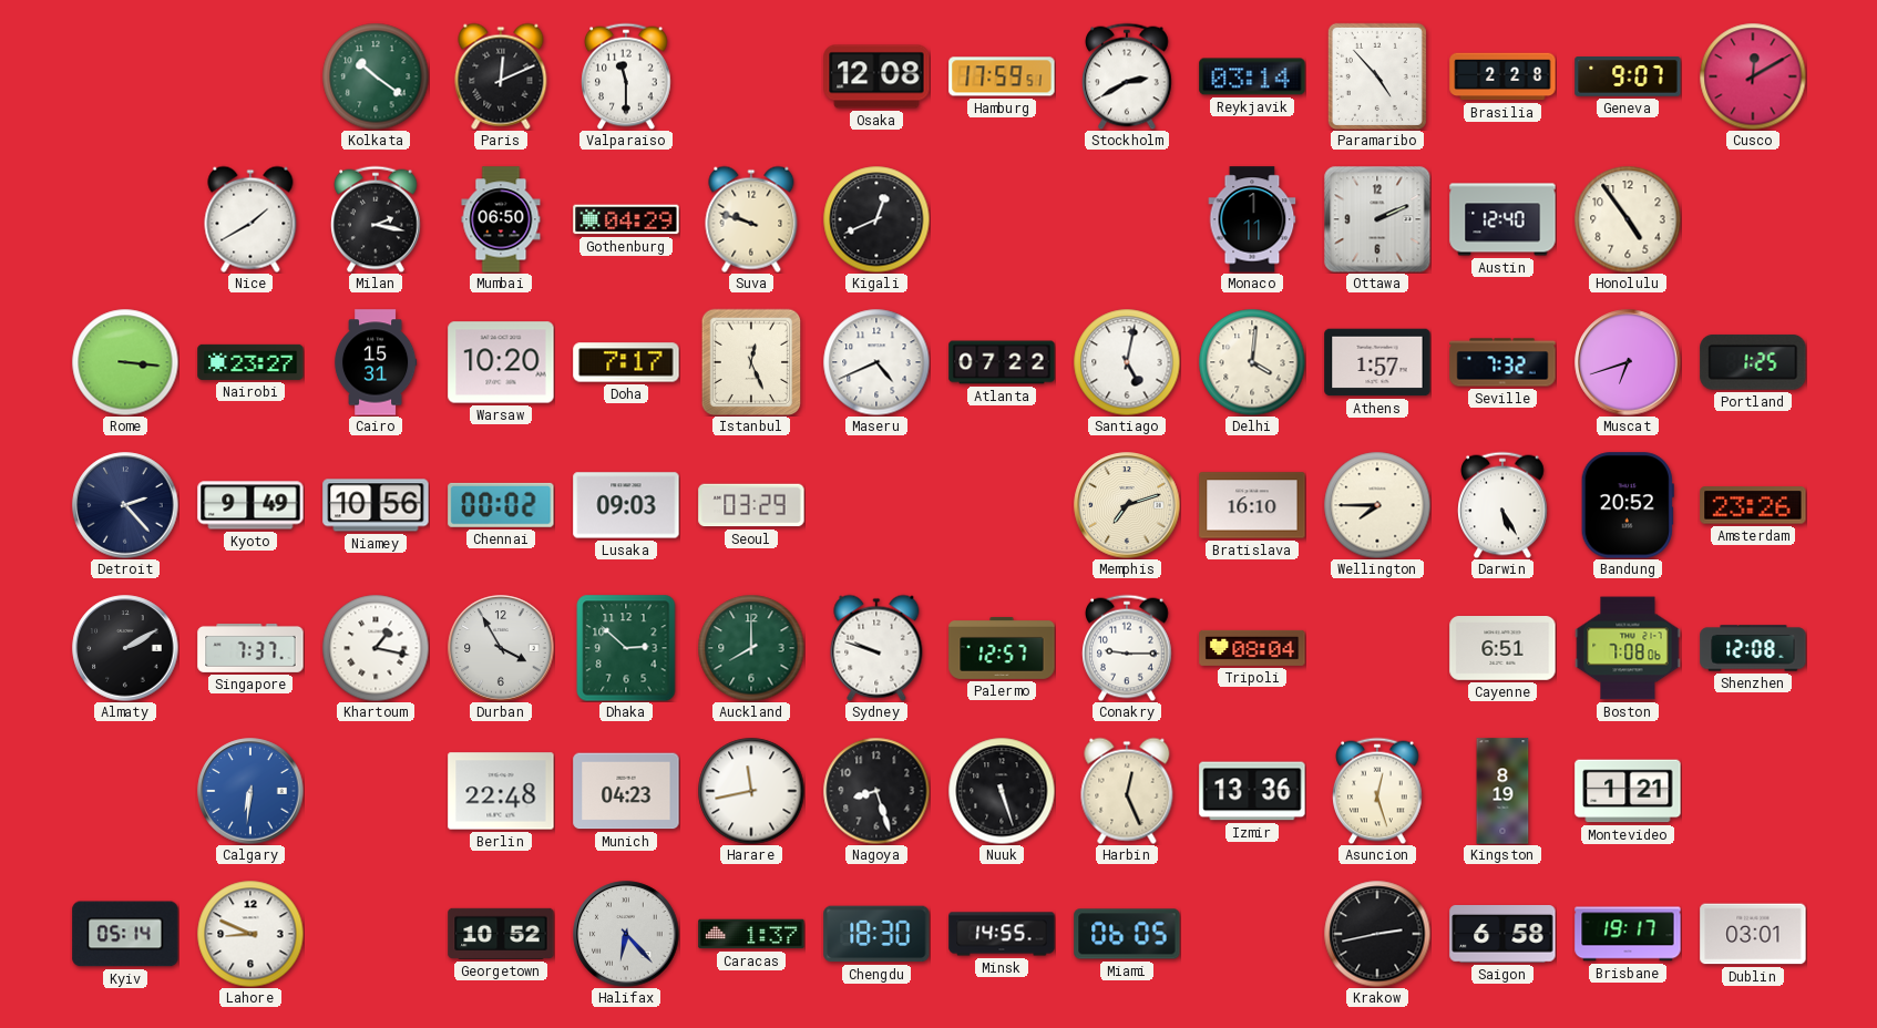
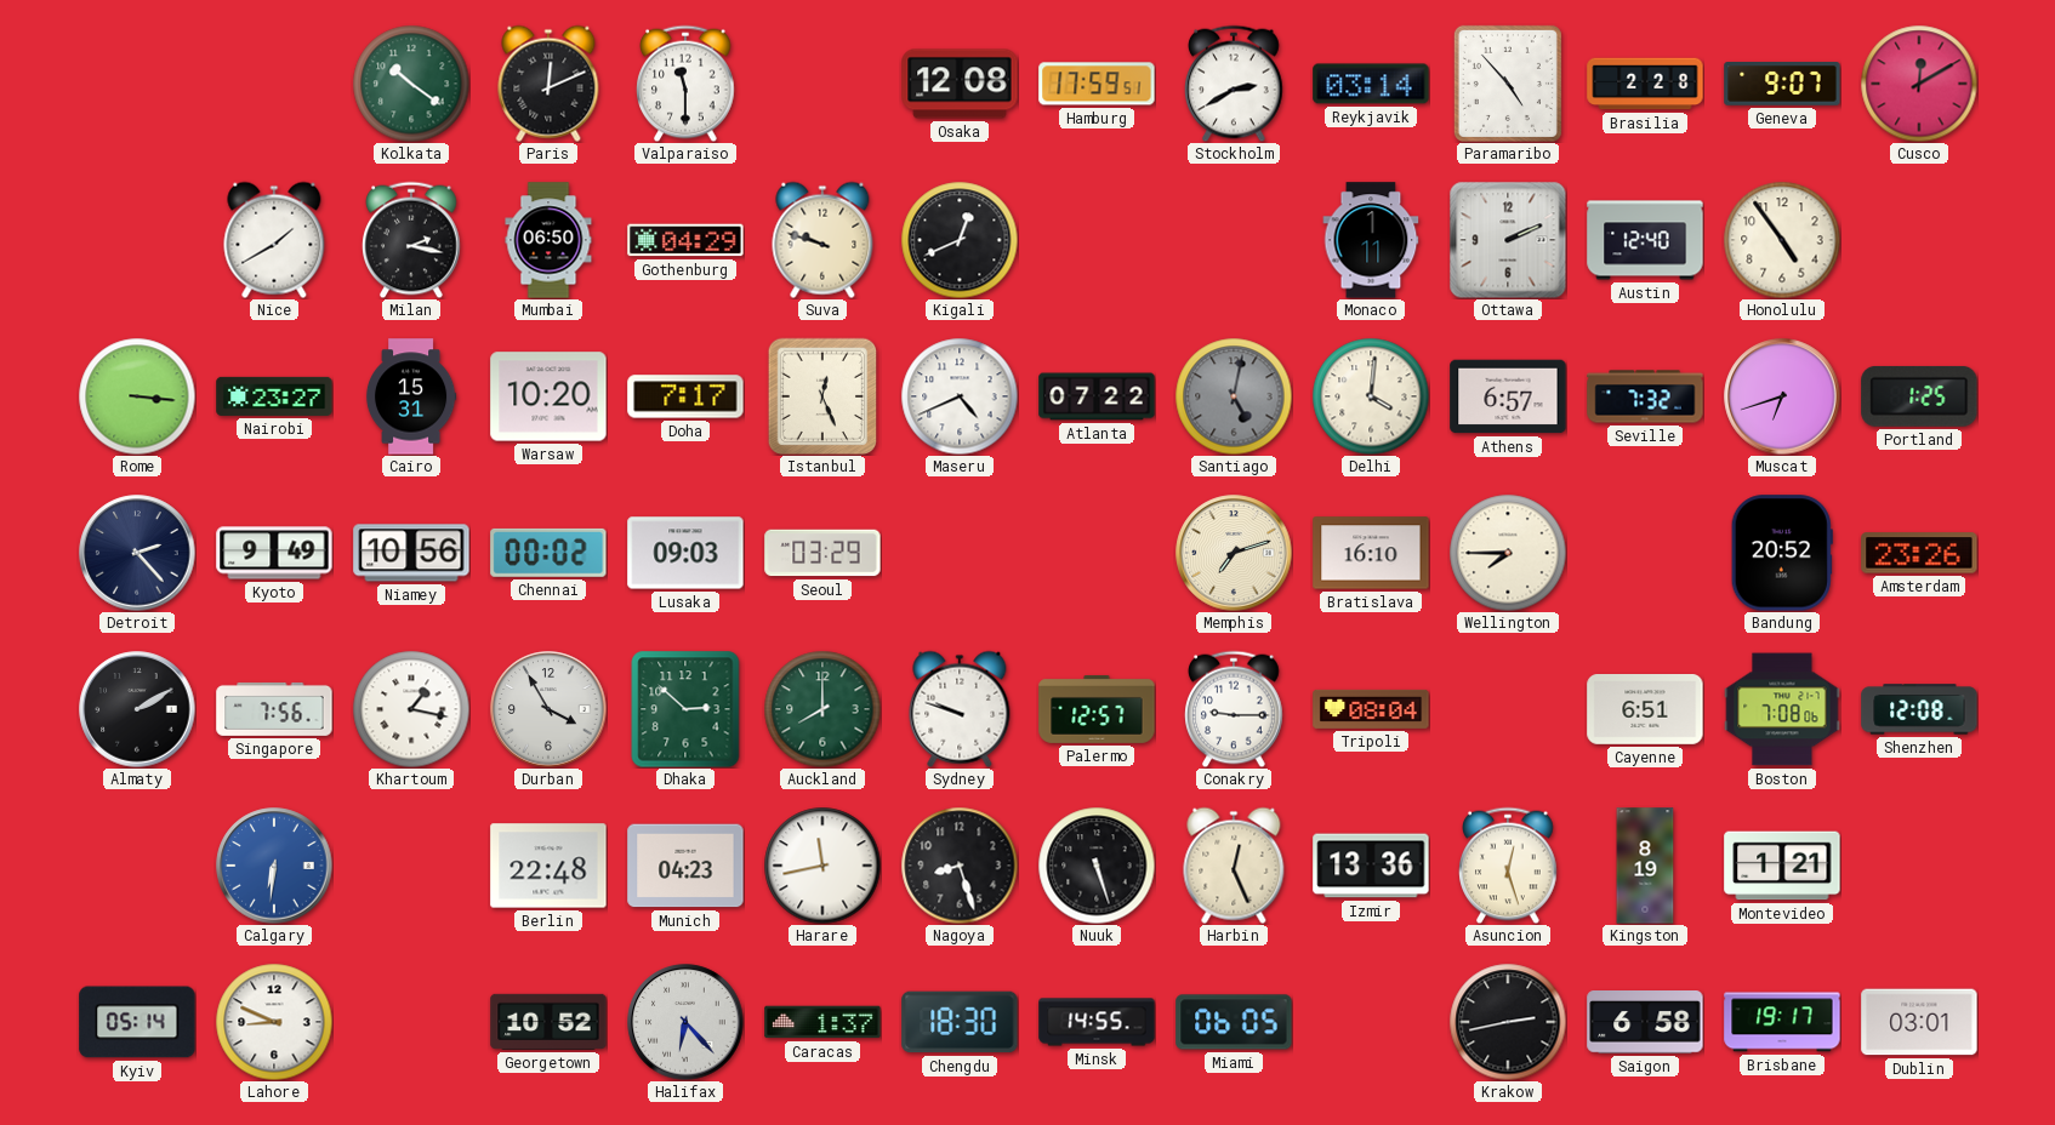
Santiago dial: white -> grey (1234, 396)
Athens: 1:57 -> 6:57 (1508, 396)
Darwin: 5:25 -> none (1502, 505)
Singapore: 7:37 -> 7:56 (274, 709)
